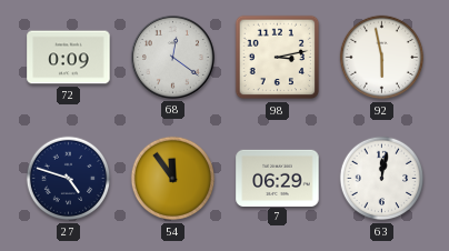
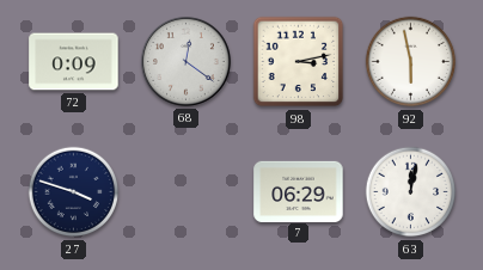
27: 4:48 -> 3:48 (74, 192)
54: 11:54 -> none (173, 179)
